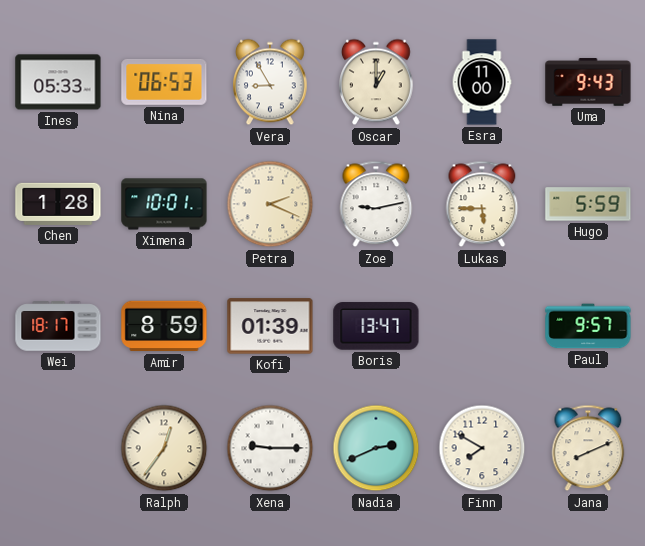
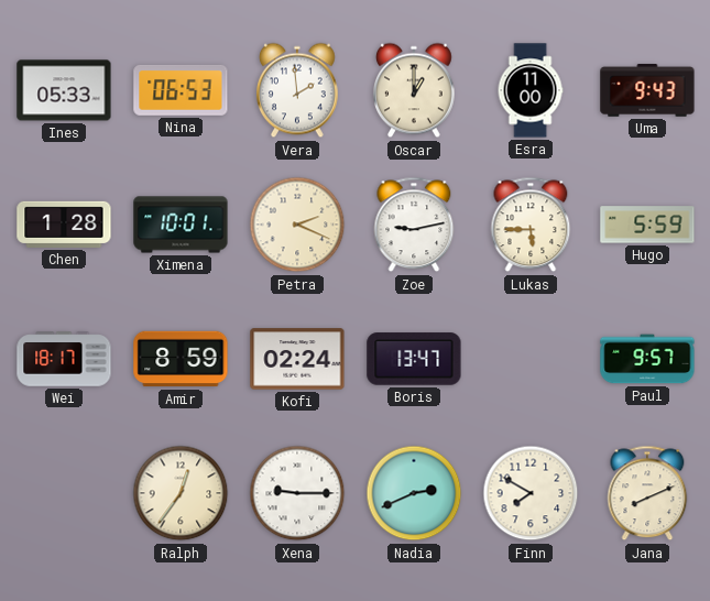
Vera: 8:55 -> 1:59 (298, 90)
Kofi: 01:39 -> 02:24 (297, 359)
